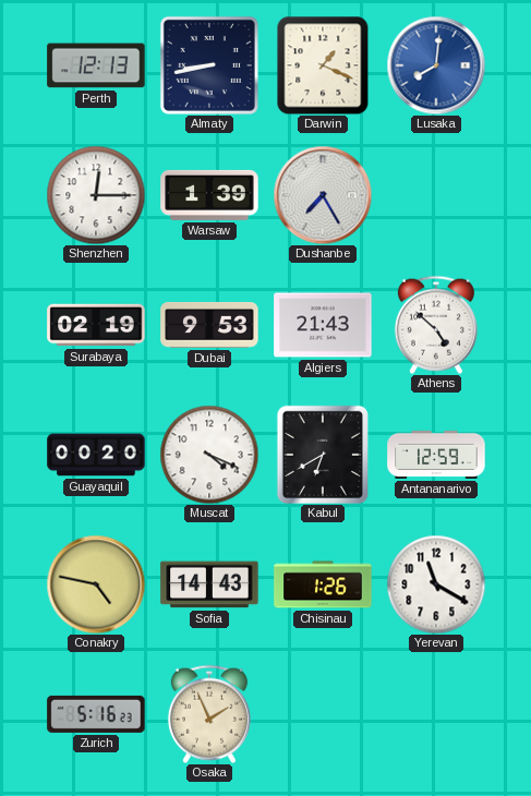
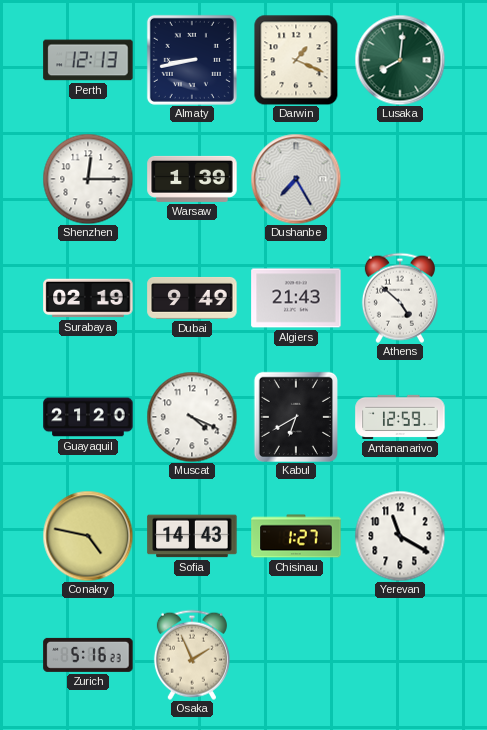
Lusaka dial: blue -> green (400, 60)
Dubai: 9:53 -> 9:49 (192, 298)
Guayaquil: 00:20 -> 21:20 (88, 417)
Chisinau: 1:26 -> 1:27 (296, 536)
